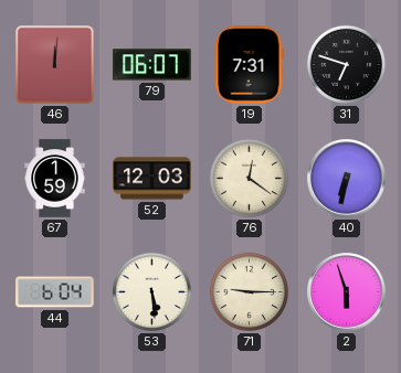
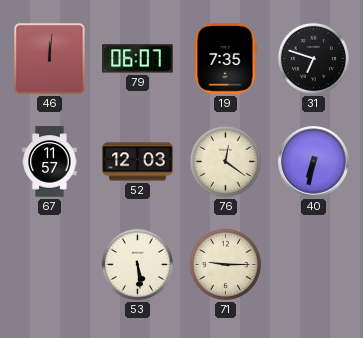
19: 7:31 -> 7:35 (225, 59)
67: 1:59 -> 11:57 (50, 162)
44: 6:04 -> none (55, 292)
2: 5:57 -> none (347, 292)
